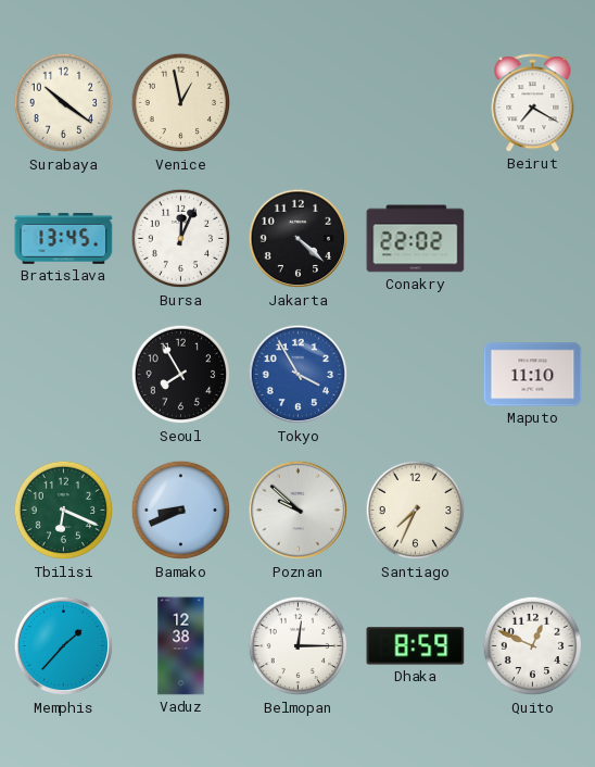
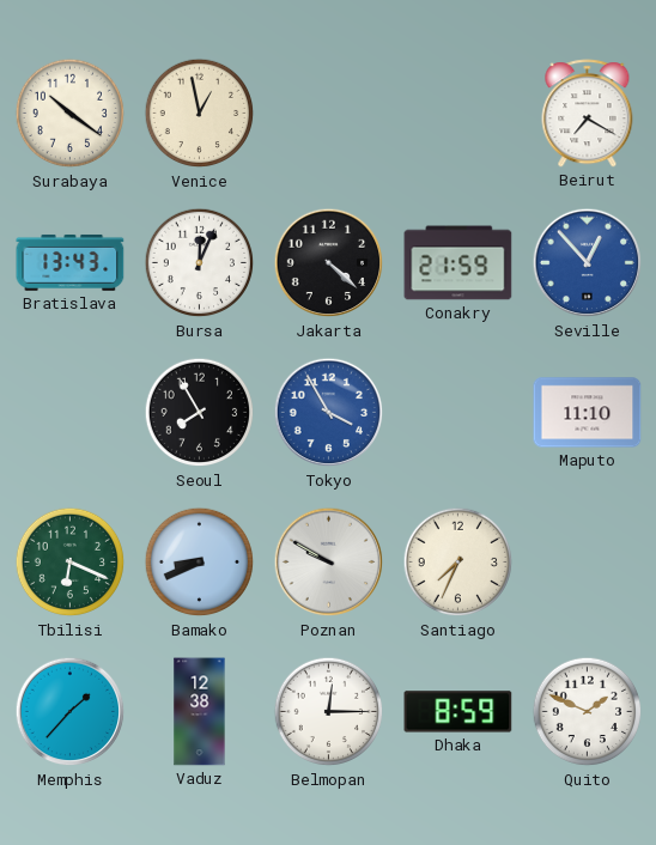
Bratislava: 13:45 -> 13:43 (71, 263)
Conakry: 22:02 -> 21:59 (458, 263)
Seville: none -> 12:53 (588, 263)
Poznan: 9:52 -> 9:50 (329, 563)
Quito: 12:49 -> 1:49 (588, 712)
